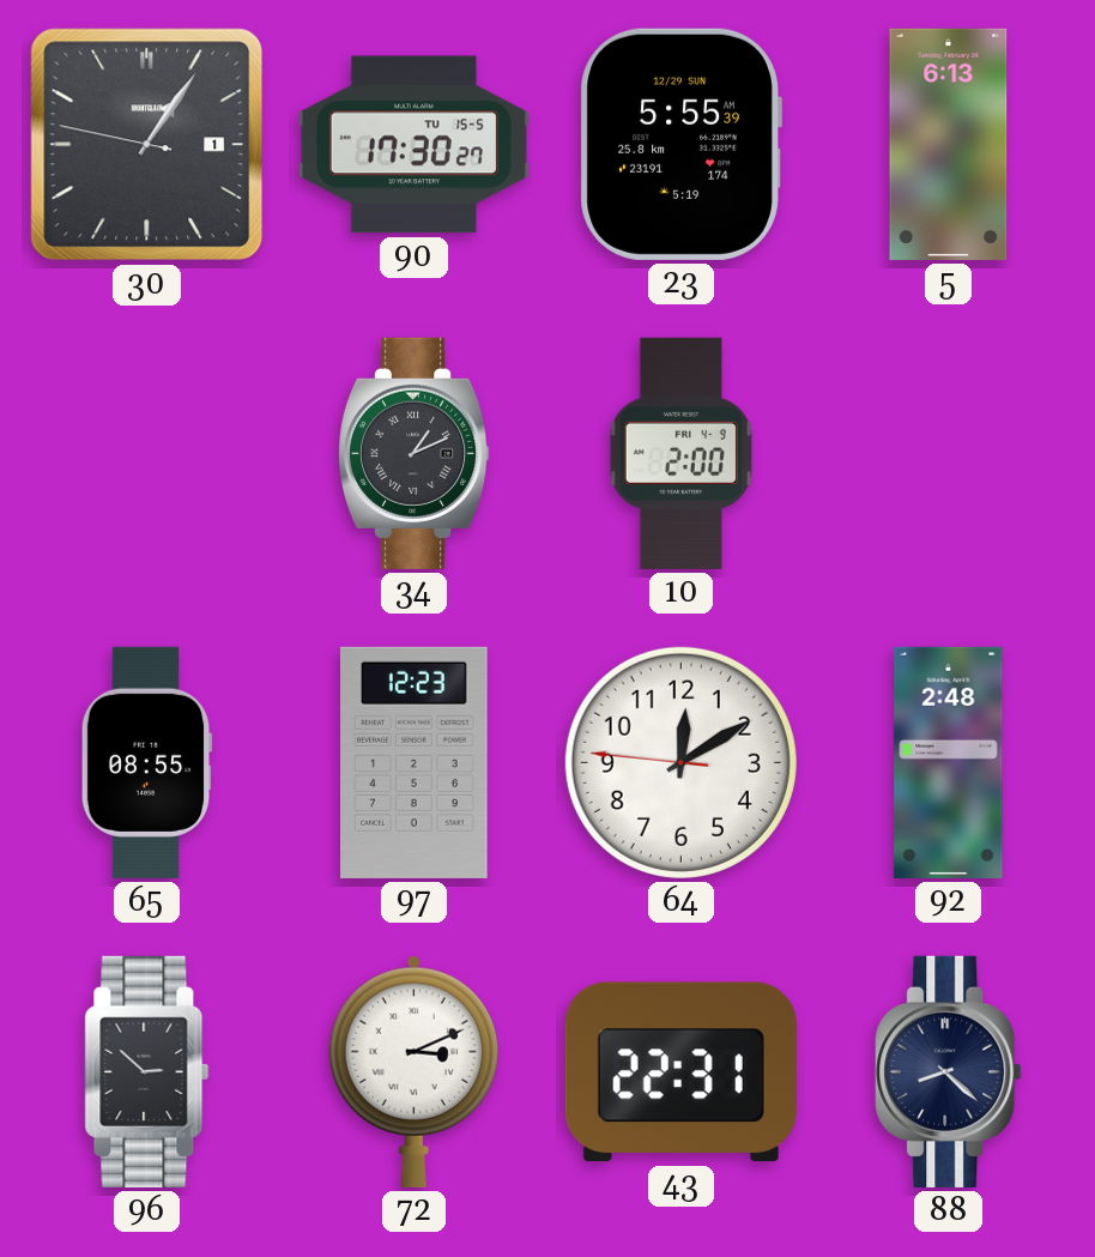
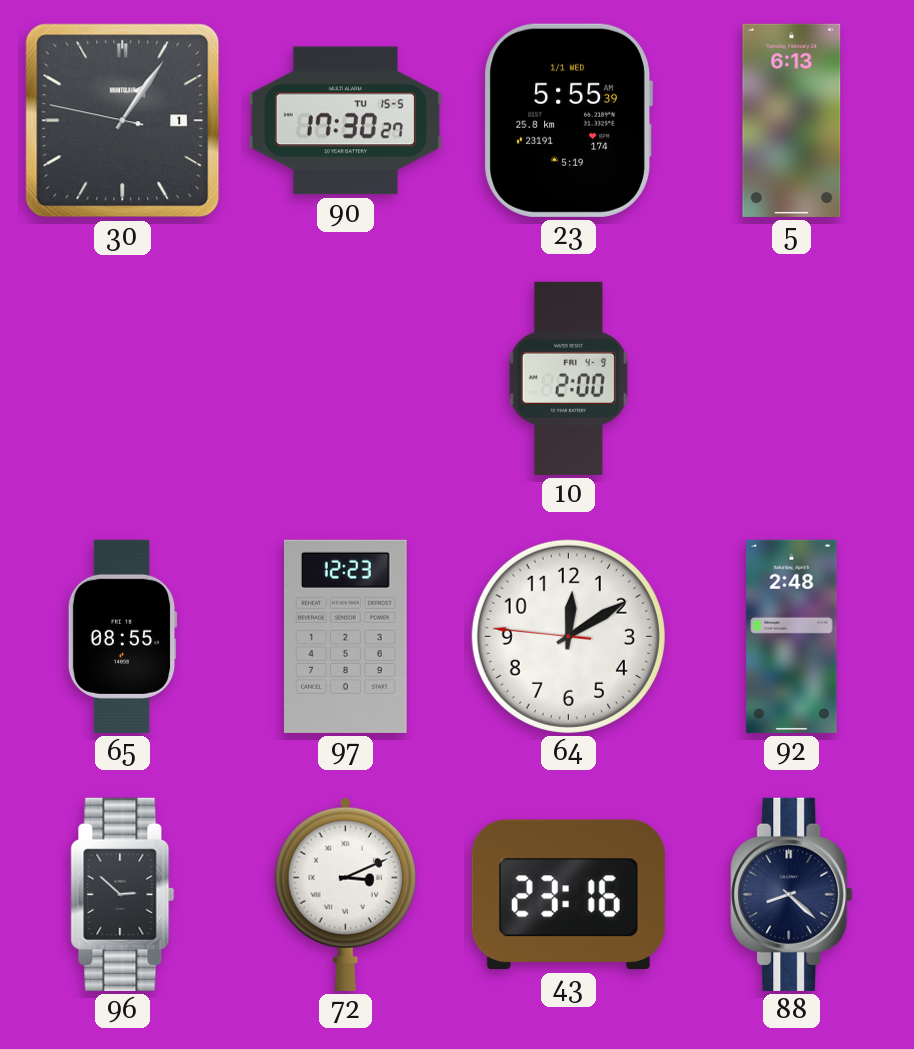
23 date: 12/29 SUN -> 1/1 WED (568, 120)
34: 1:11 -> none (415, 453)
43: 22:31 -> 23:16 (568, 895)
